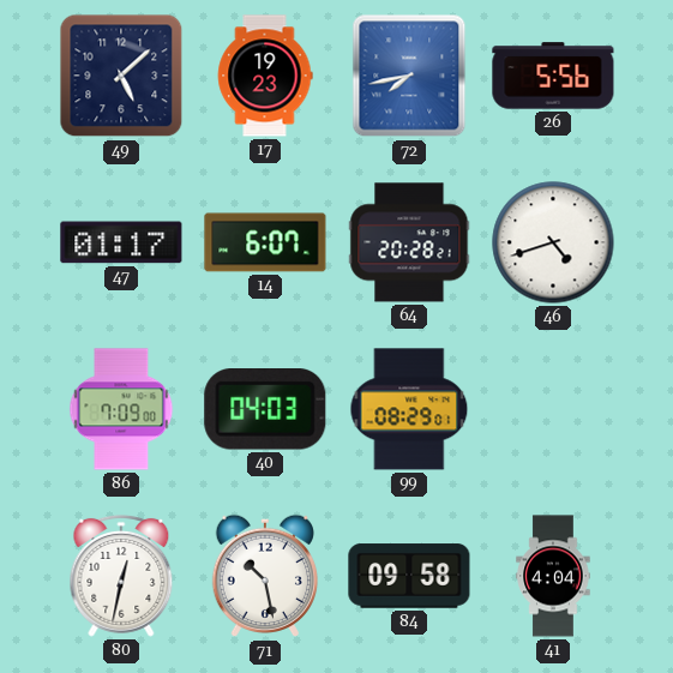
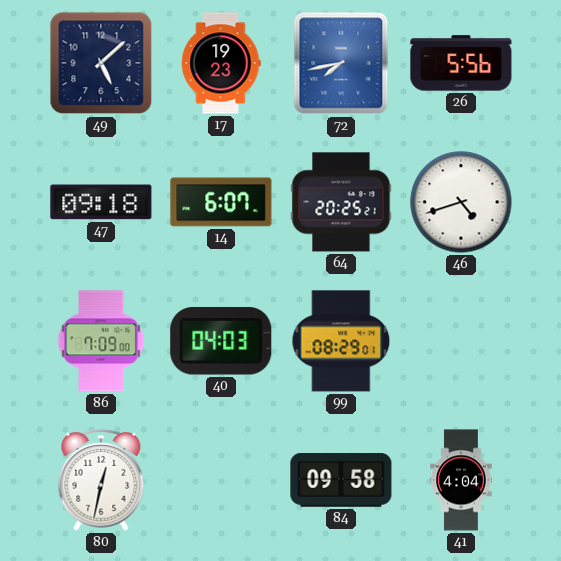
47: 01:17 -> 09:18 (101, 202)
64: 20:28 -> 20:25 (341, 202)
71: 10:28 -> none (264, 576)
